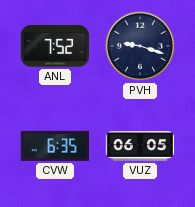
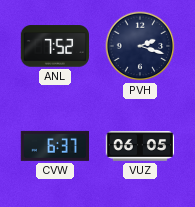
PVH: 9:18 -> 2:18 (140, 46)
CVW: 6:35 -> 6:37 (54, 146)
